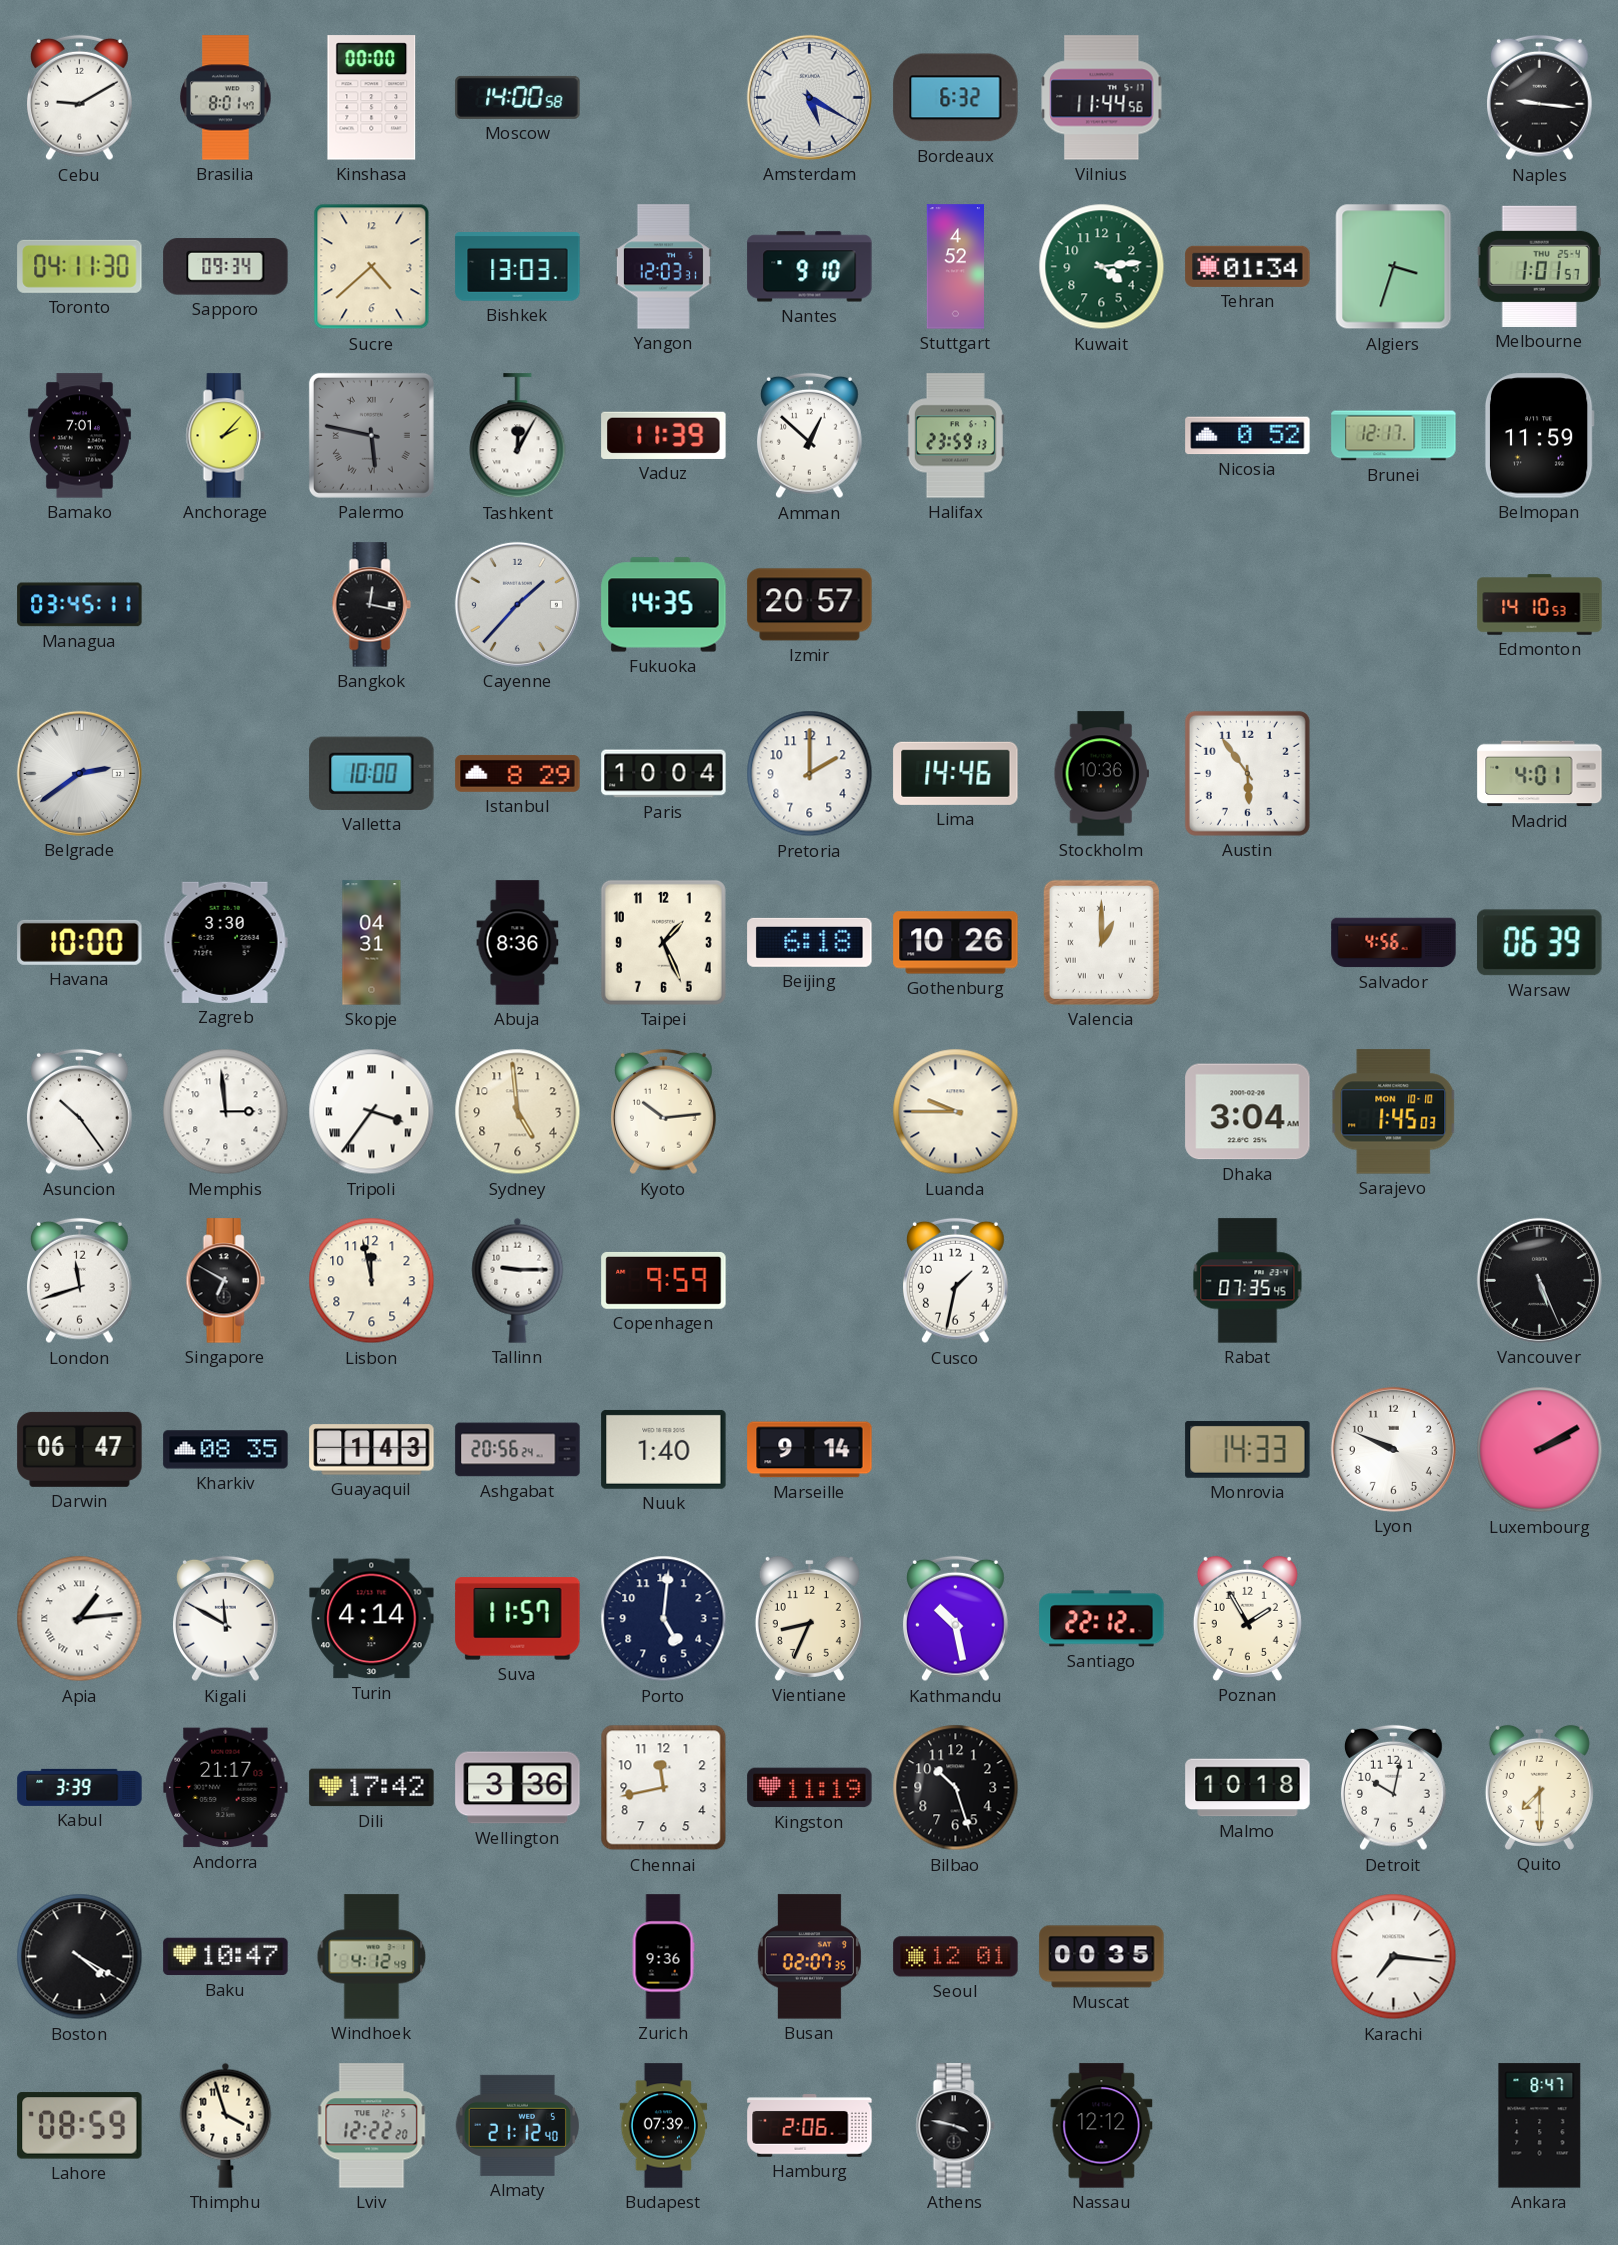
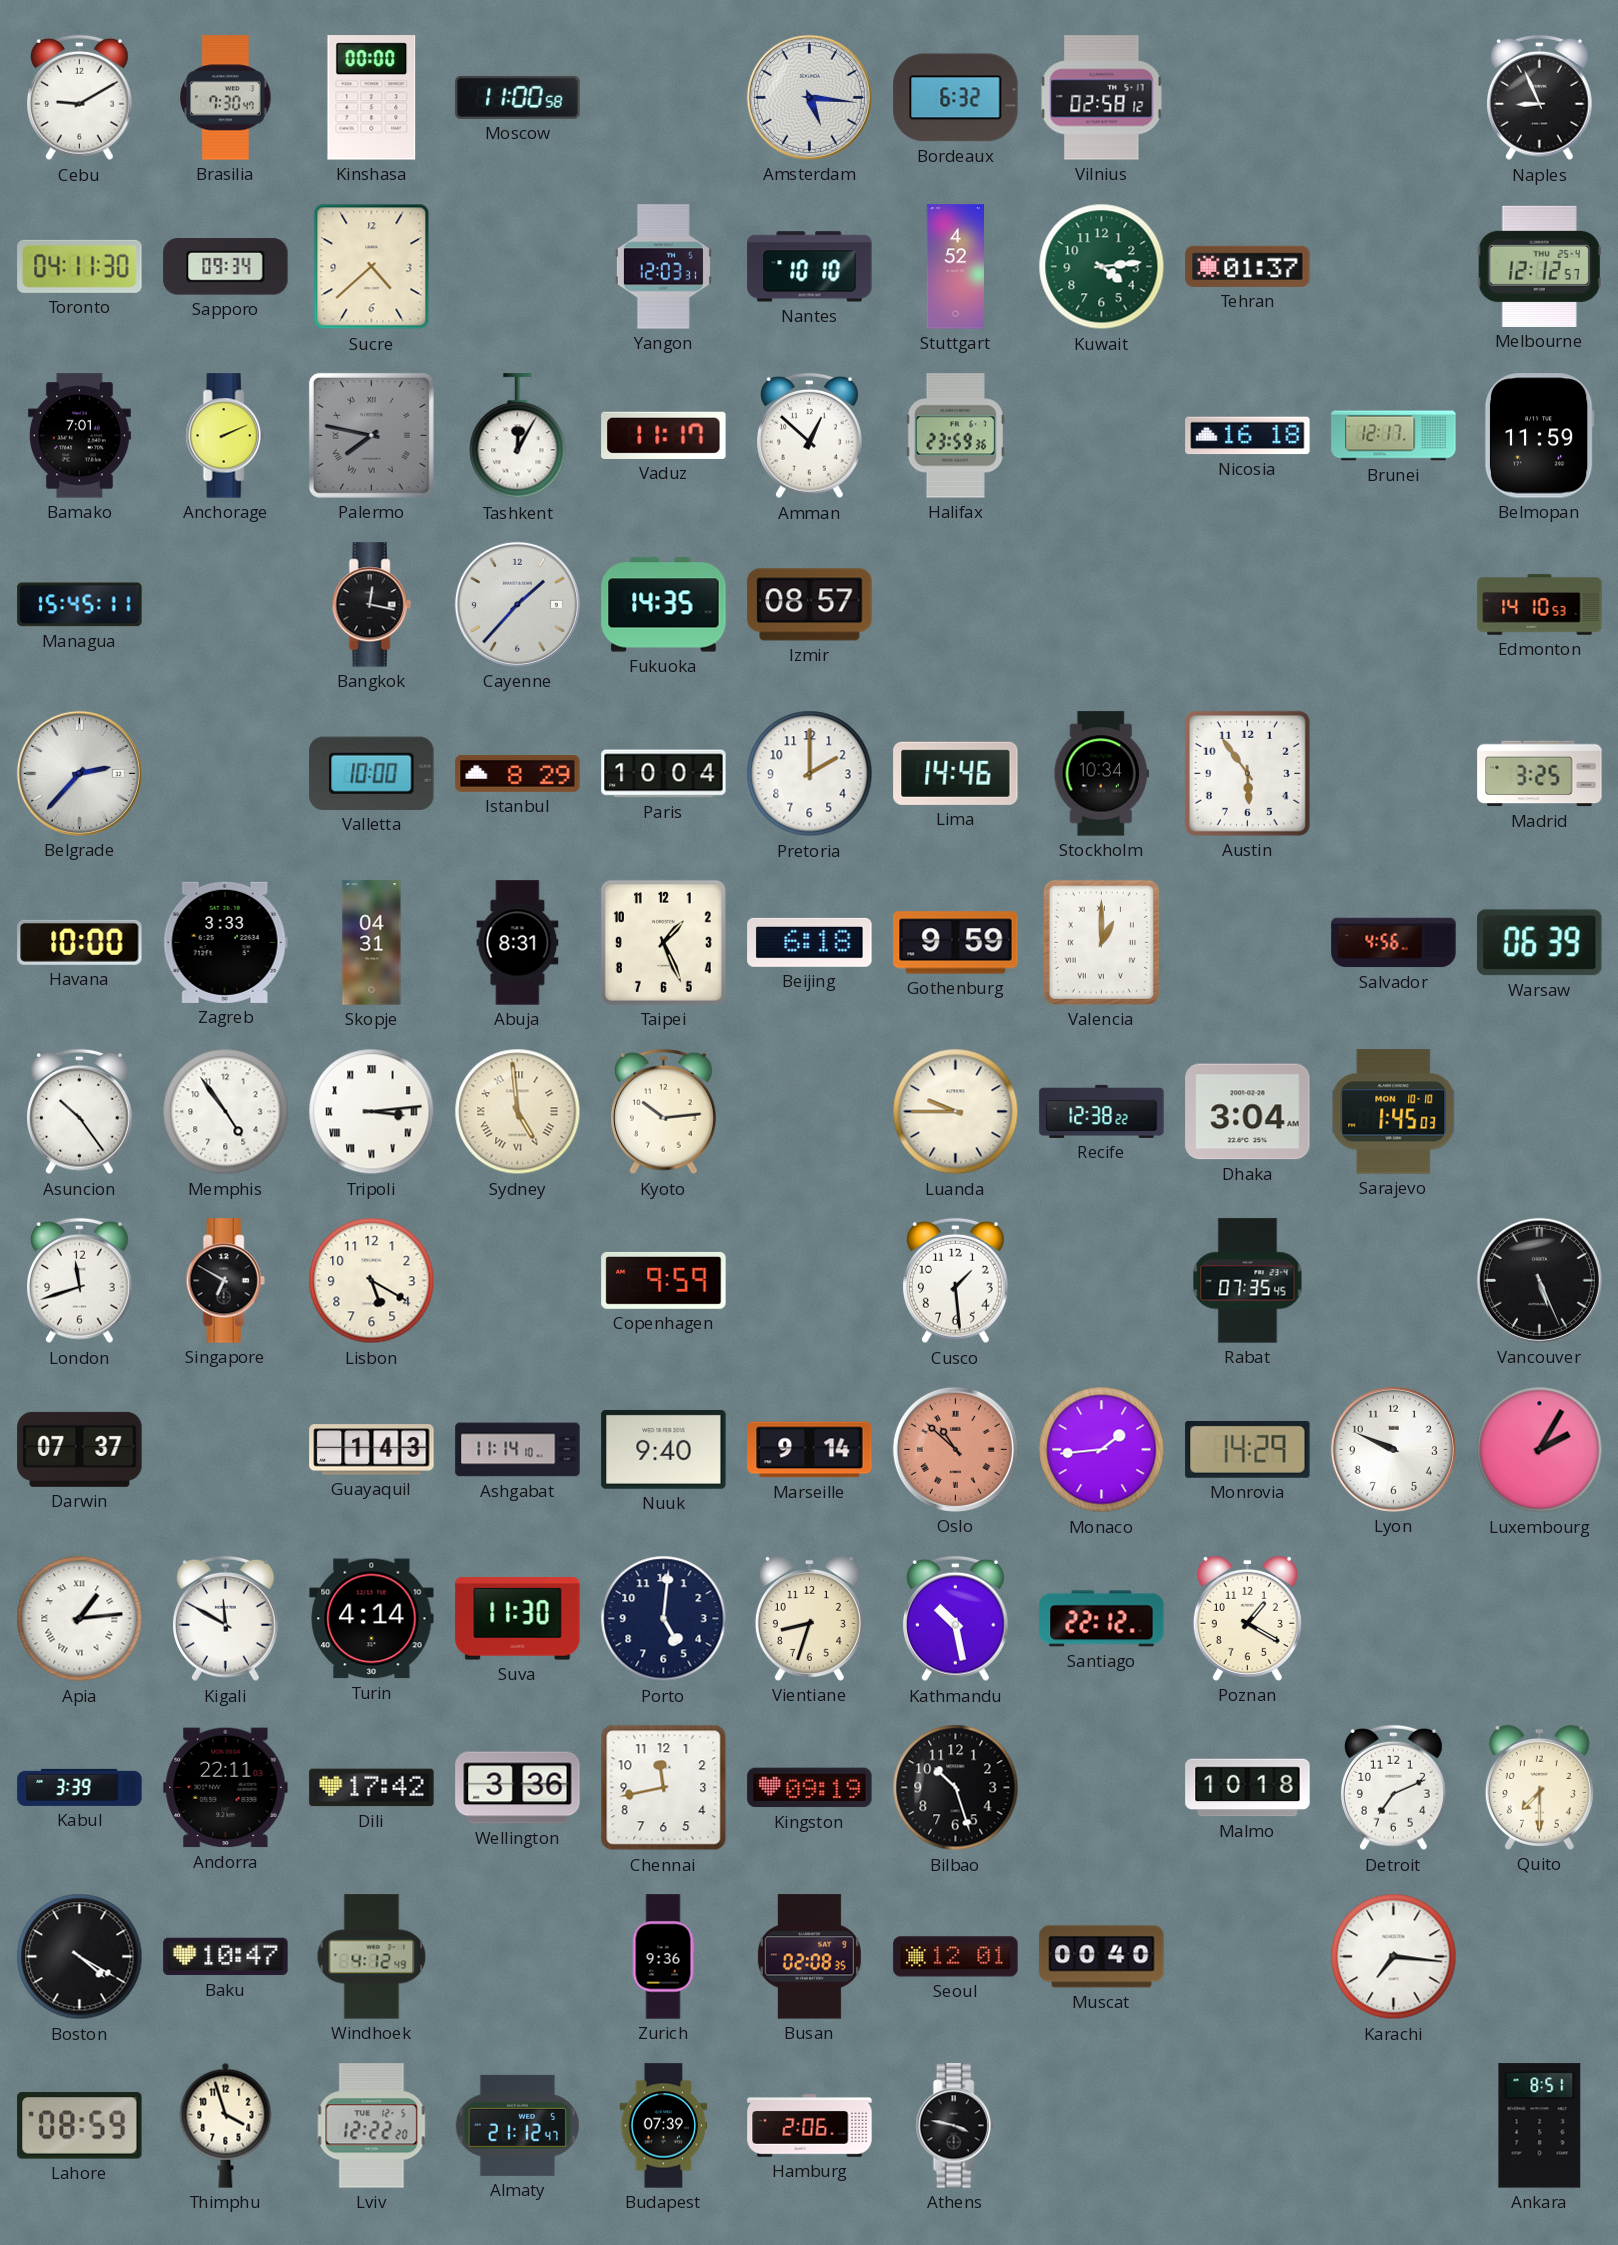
Brasilia: 8:01 -> 7:30 (226, 98)
Moscow: 14:00 -> 11:00 (518, 97)
Amsterdam: 5:20 -> 5:16 (809, 97)
Vilnius: 11:44 -> 02:58 (1102, 98)
Naples: 9:16 -> 8:56 (1540, 98)
Bishkek: 13:03 -> none (518, 267)
Nantes: 9:10 -> 10:10 (810, 267)
Tehran: 01:34 -> 01:37 (1248, 266)
Algiers: 3:33 -> none (1394, 267)
Melbourne: 1:01 -> 12:12 (1539, 266)
Anchorage: 2:07 -> 2:11 (225, 436)
Palermo: 5:47 -> 7:47 (371, 435)
Vaduz: 11:39 -> 11:17 (664, 435)
Halifax: 23:59:13 -> 23:59:36 (955, 436)
Nicosia: 0:52 -> 16:18 (1248, 436)
Managua: 03:45 -> 15:45 (80, 605)
Izmir: 20:57 -> 08:57 (810, 605)
Belgrade: 2:39 -> 2:37 (79, 773)
Stockholm: 10:36 -> 10:34 (1101, 774)
Madrid: 4:01 -> 3:25 (1540, 774)
Zagreb: 3:30 -> 3:33 (225, 942)
Abuja: 8:36 -> 8:31 (518, 943)
Gothenburg: 10:26 -> 9:59 (956, 943)
Memphis: 2:59 -> 4:54 (226, 1112)
Tripoli: 3:36 -> 3:14 (372, 1112)
Sydney numerals: Arabic -> Roman (518, 1112)
Recife: none -> 12:38 (1102, 1111)
Lisbon: 11:58 -> 5:20 (372, 1281)
Tallinn: 9:15 -> none (518, 1280)
Cusco: 1:32 -> 1:29 (956, 1281)
Darwin: 06:47 -> 07:37 (80, 1449)
Kharkiv: 08:35 -> none (226, 1450)
Ashgabat: 20:56 -> 11:14 (518, 1450)
Nuuk: 1:40 -> 9:40 (664, 1449)
Oslo: none -> 10:52 (955, 1449)
Monaco: none -> 1:44 (1102, 1450)
Monrovia: 14:33 -> 14:29 (1248, 1449)
Luxembourg: 2:10 -> 2:05 (1540, 1450)
Suva: 11:57 -> 11:30 (518, 1619)
Vientiane: 8:34 -> 8:33 (809, 1618)
Poznan: 1:55 -> 1:20 (1247, 1618)
Andorra: 21:17 -> 22:11 (226, 1788)
Kingston: 11:19 -> 09:19 (810, 1788)
Detroit: 10:02 -> 7:11 (1394, 1788)
Busan: 02:07 -> 02:08 (809, 1957)
Muscat: 00:35 -> 00:40 (1102, 1957)
Almaty: 21:12:40 -> 21:12:47 (518, 2125)
Nassau: 12:12 -> none (1102, 2126)
Ankara: 8:47 -> 8:51 (1540, 2126)
